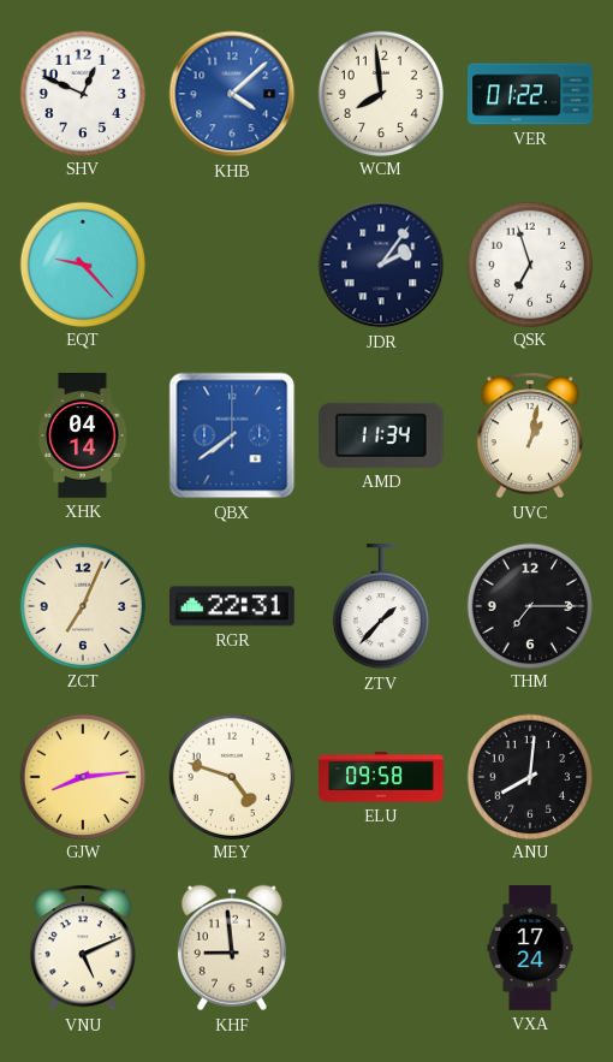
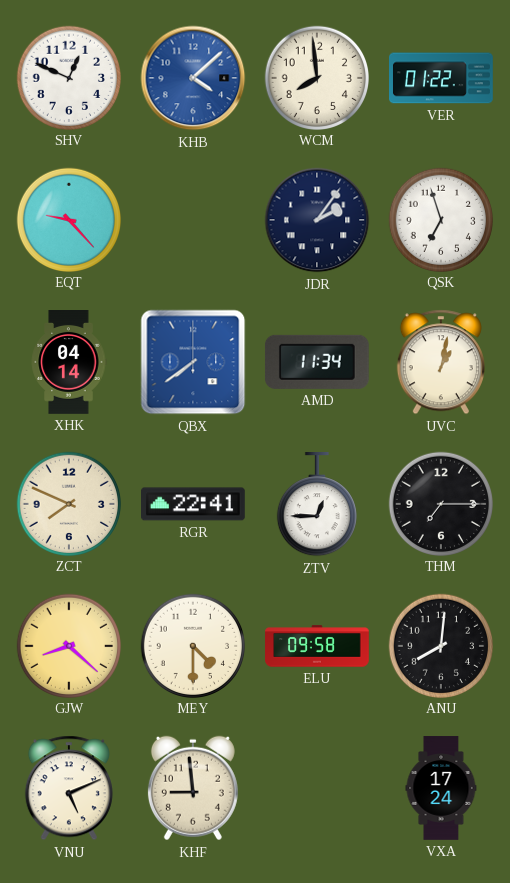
ZCT: 7:04 -> 7:49 (68, 503)
RGR: 22:31 -> 22:41 (194, 504)
ZTV: 1:37 -> 12:45 (317, 505)
GJW: 8:14 -> 8:22 (68, 645)
MEY: 4:48 -> 4:30 (192, 645)
